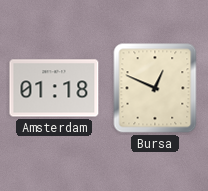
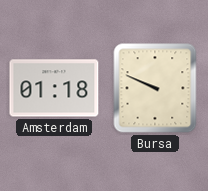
Bursa: 12:49 -> 9:49 (155, 88)
